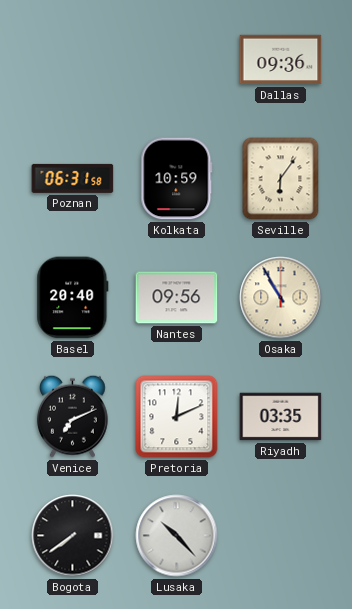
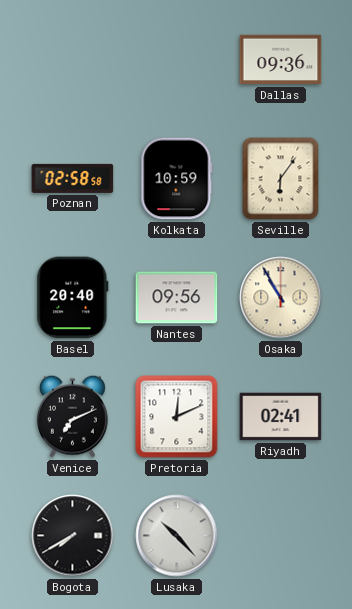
Poznan: 06:31 -> 02:58 (73, 178)
Riyadh: 03:35 -> 02:41 (281, 417)
Bogota: 7:39 -> 7:40 (73, 536)
